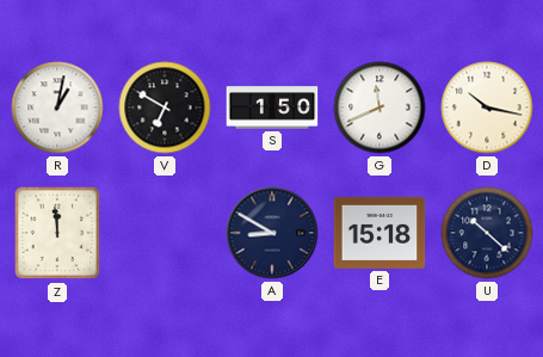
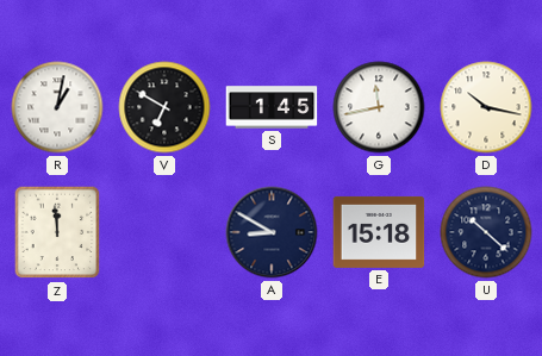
S: 1:50 -> 1:45 (272, 107)
G: 11:41 -> 11:43 (379, 107)
